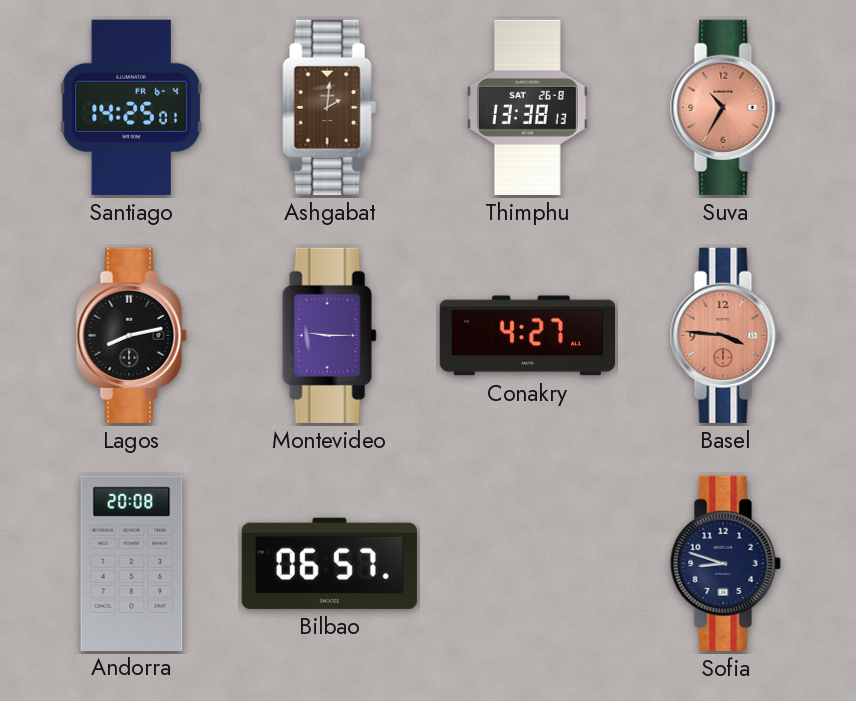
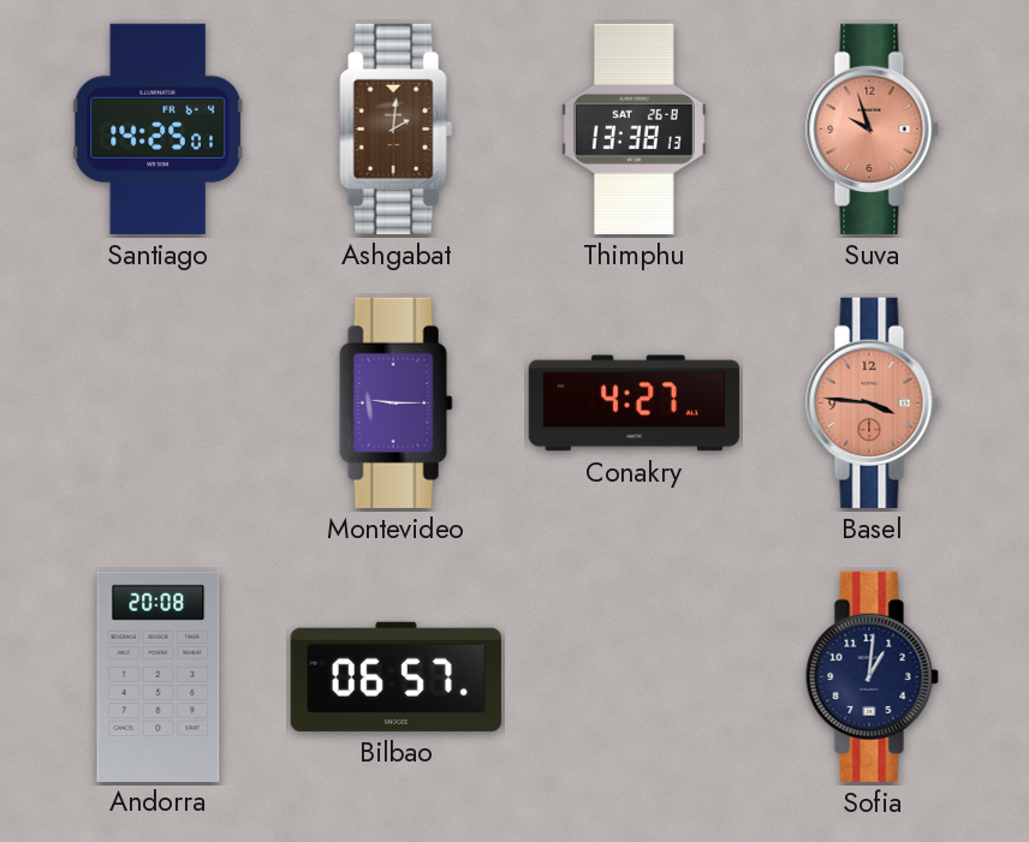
Suva: 10:35 -> 9:57 (872, 129)
Lagos: 8:13 -> none (131, 335)
Sofia: 8:48 -> 1:01 (872, 676)
